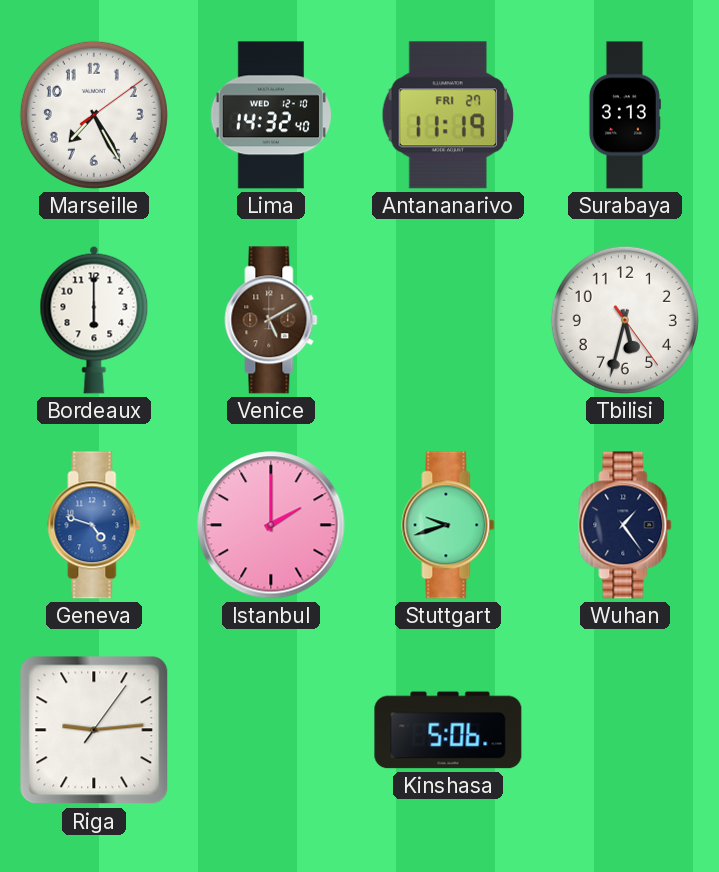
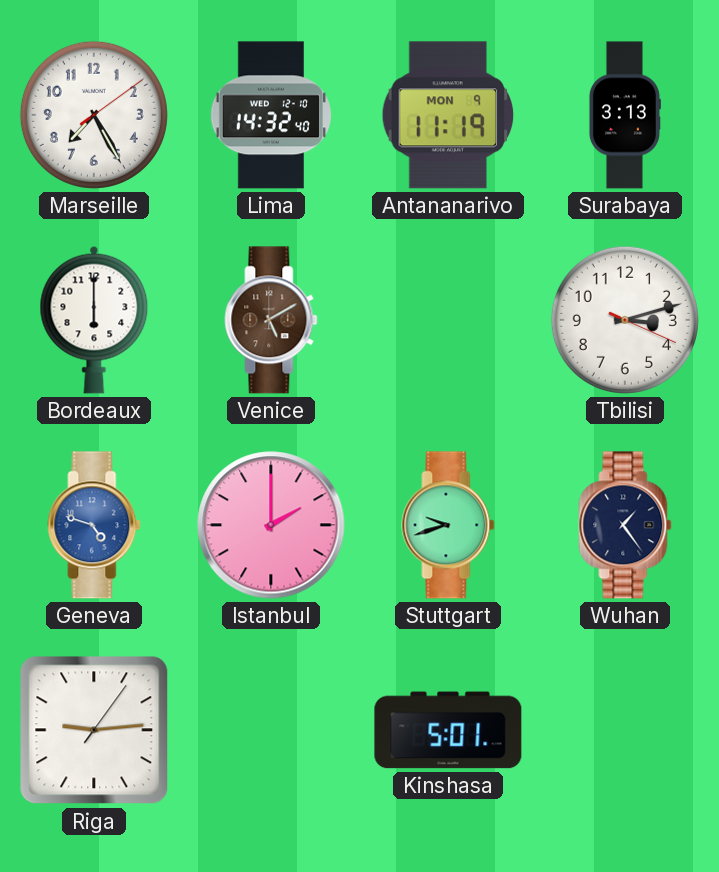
Antananarivo date: FRI 27 -> MON 9 (448, 115)
Tbilisi: 5:32 -> 3:12 (625, 320)
Kinshasa: 5:06 -> 5:01 (448, 730)
